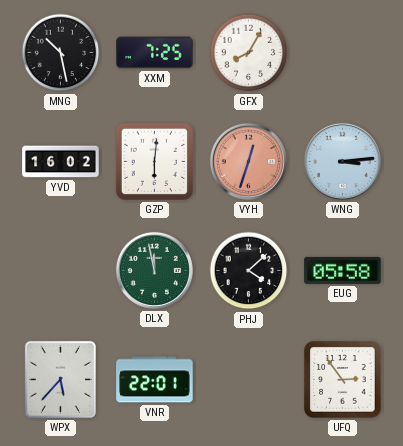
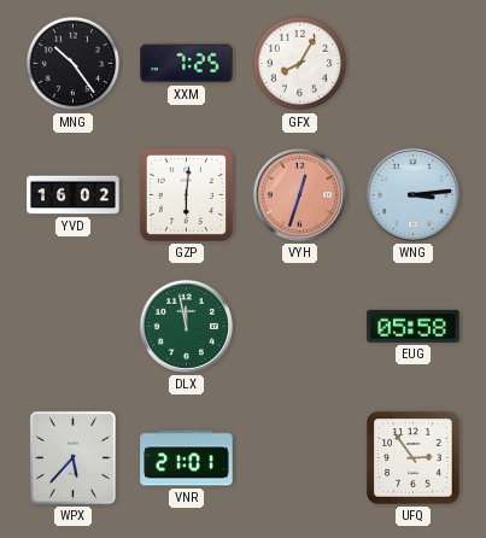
MNG: 10:28 -> 10:24 (74, 64)
PHJ: 4:08 -> none (249, 271)
VNR: 22:01 -> 21:01 (187, 458)
